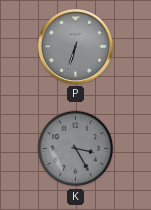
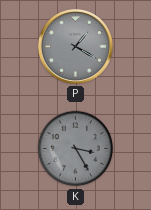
P: 6:33 -> 1:20 (75, 46)
